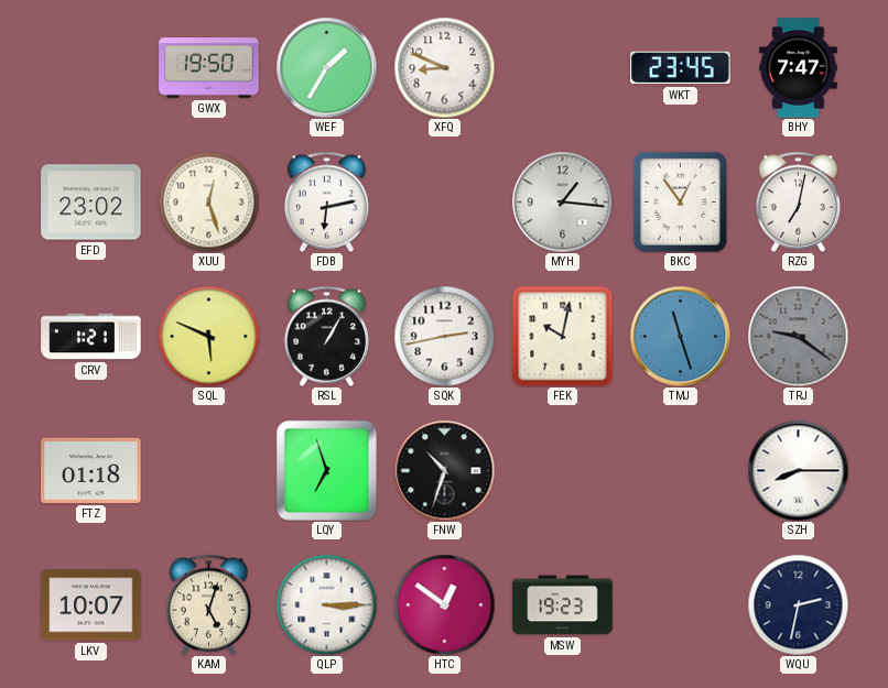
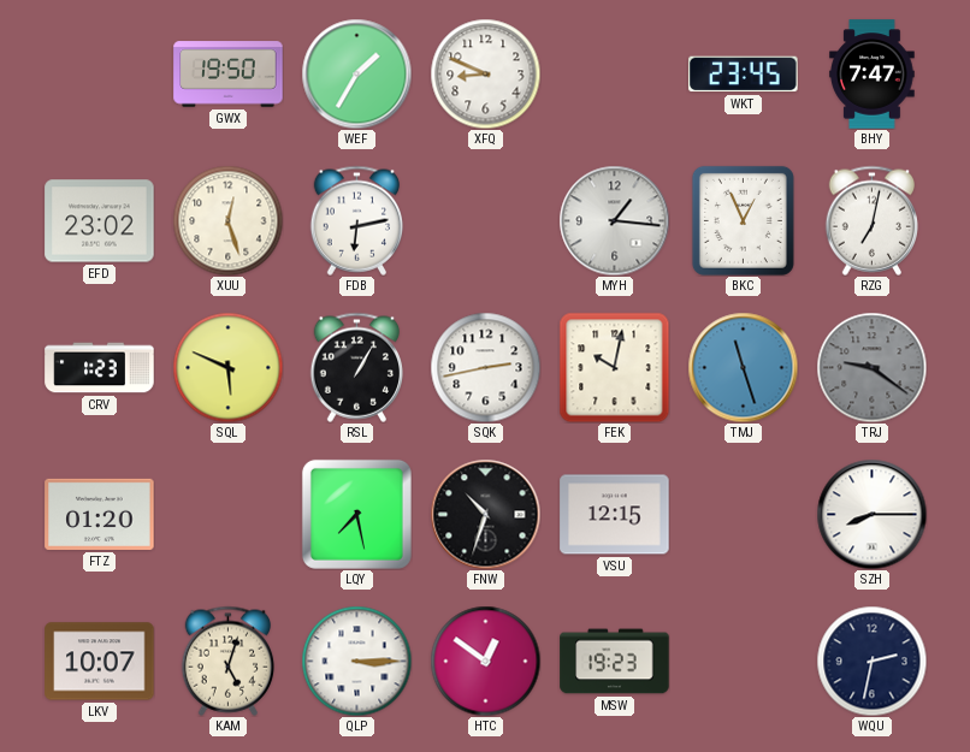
BKC: 12:54 -> 12:56 (743, 220)
CRV: 1:21 -> 1:23 (100, 368)
FTZ: 01:18 -> 01:20 (100, 514)
LQY: 6:57 -> 7:28 (356, 514)
VSU: none -> 12:15 (615, 515)
